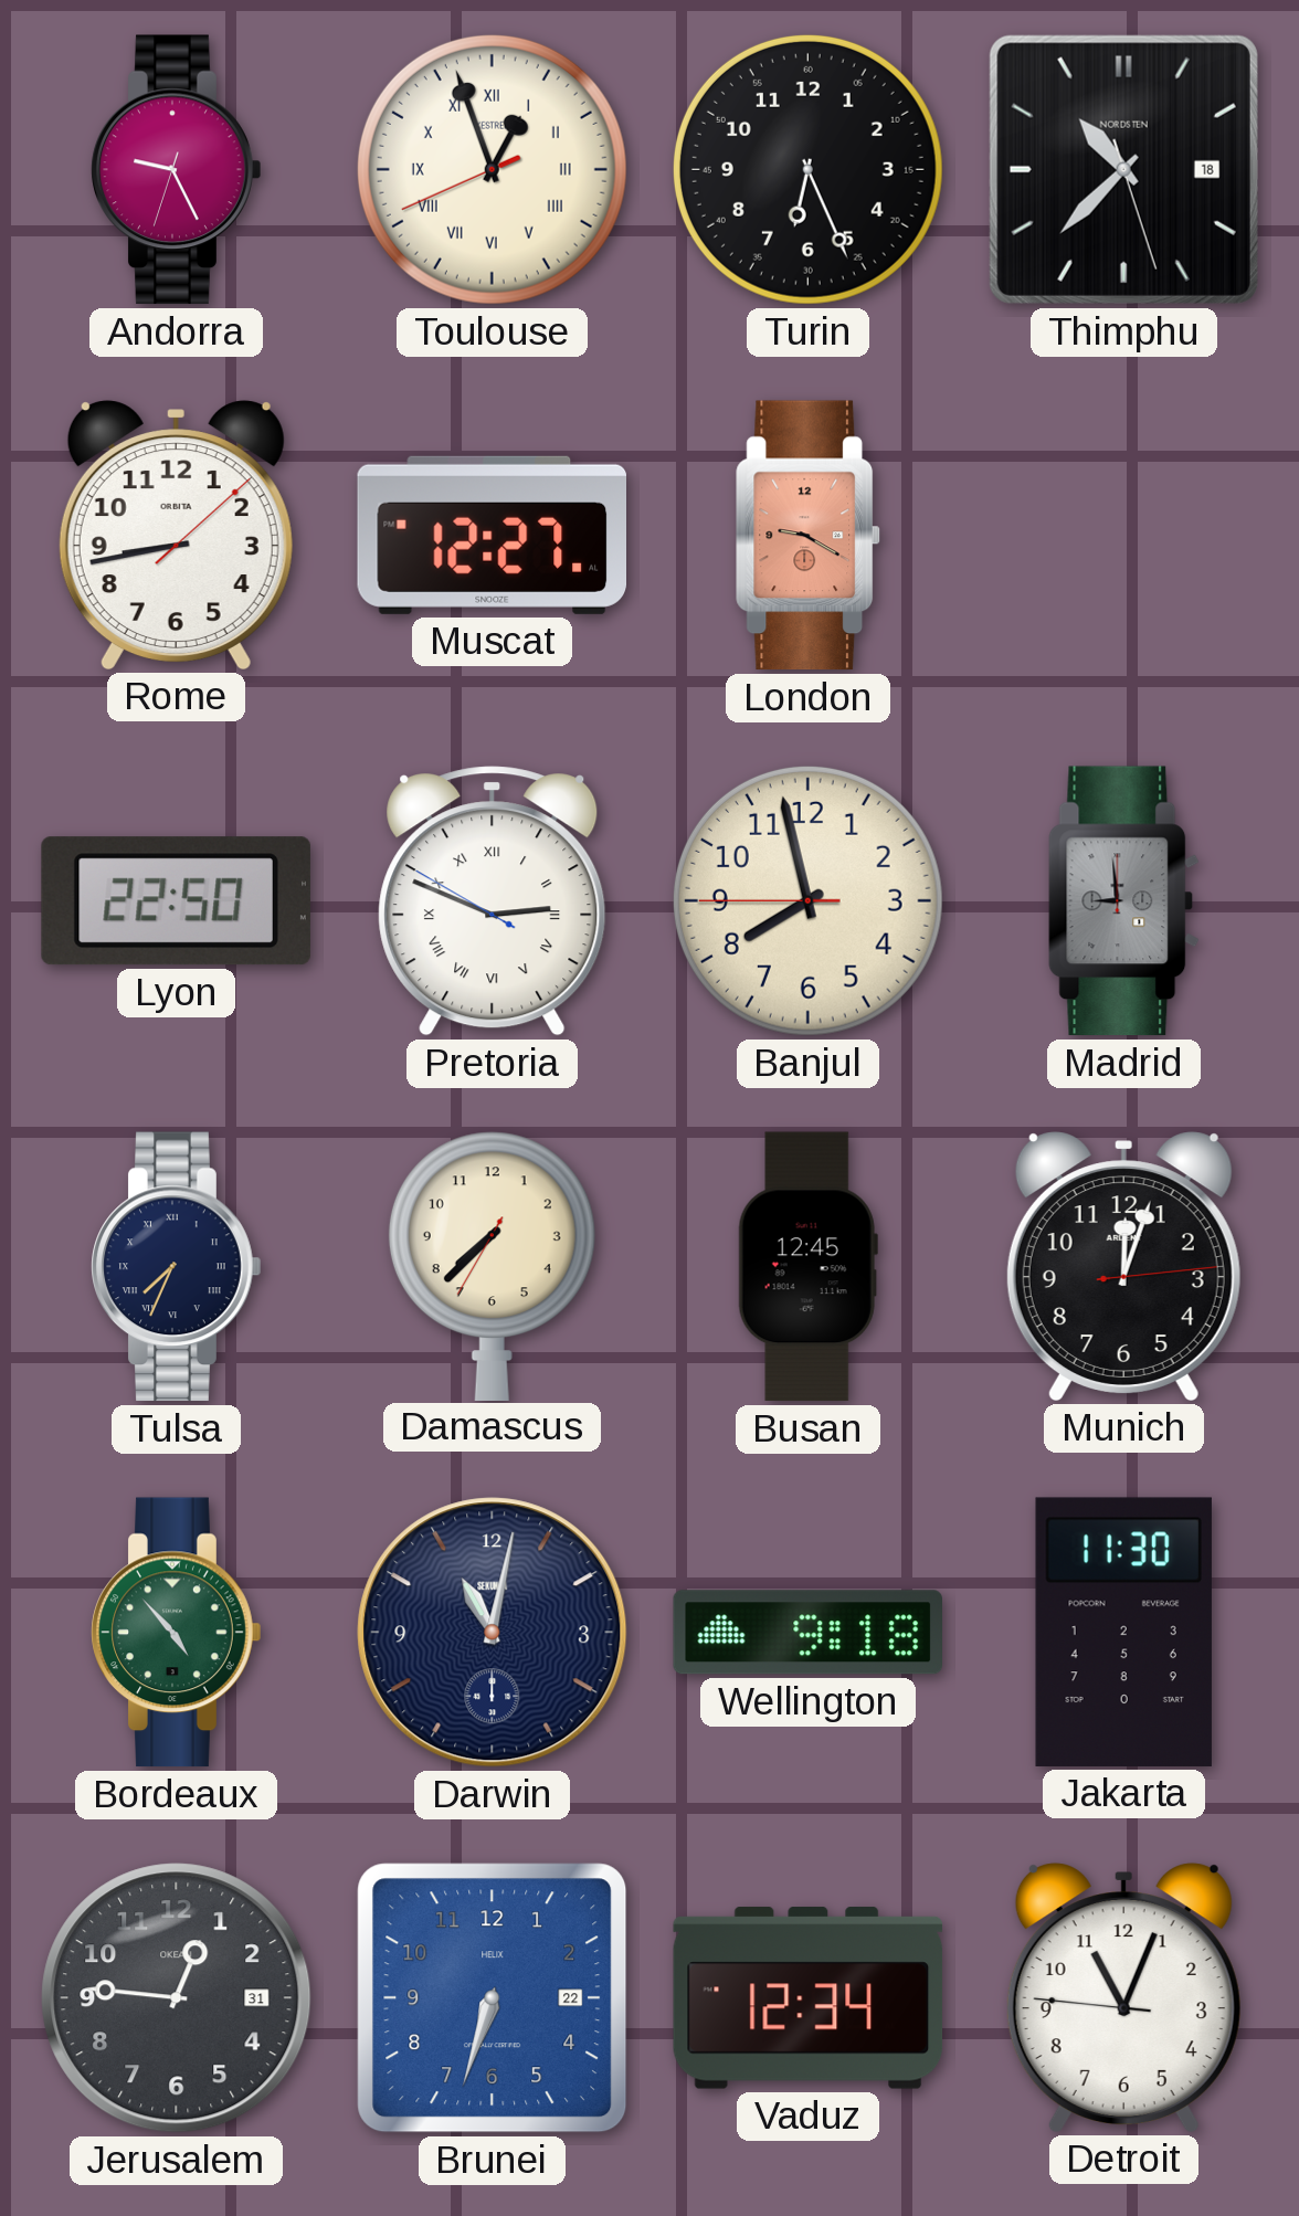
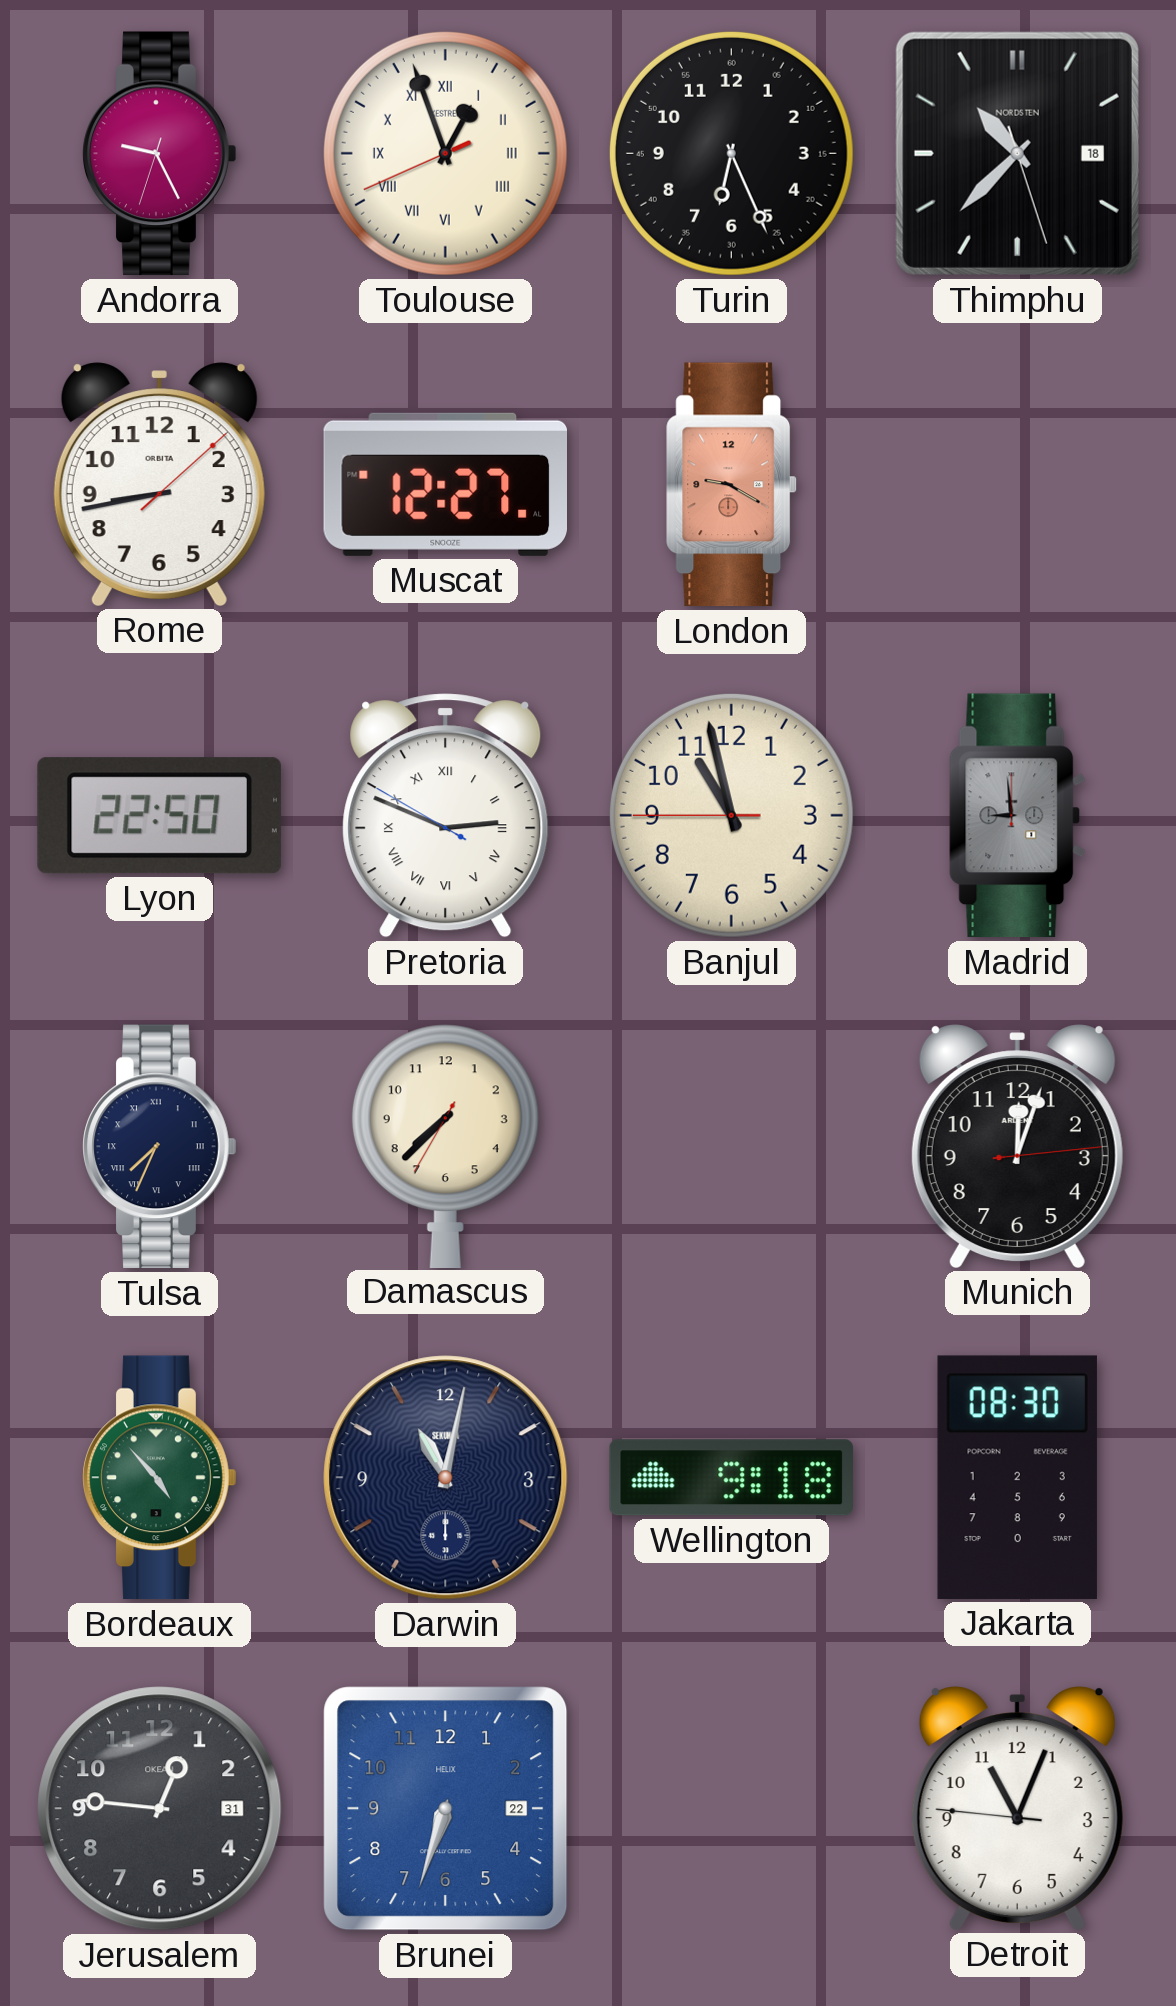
Banjul: 7:57 -> 10:57 (731, 815)
Busan: 12:45 -> none (807, 1267)
Jakarta: 11:30 -> 08:30 (1017, 1477)
Vaduz: 12:34 -> none (809, 1998)
